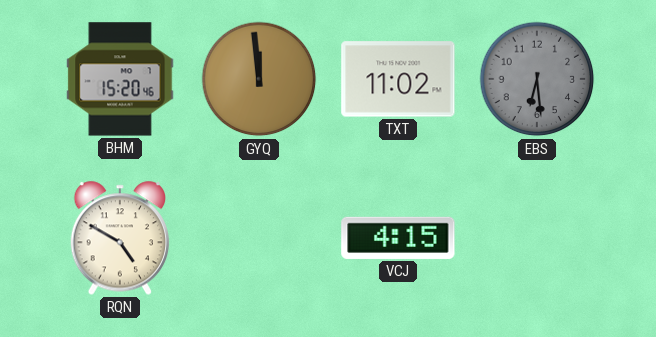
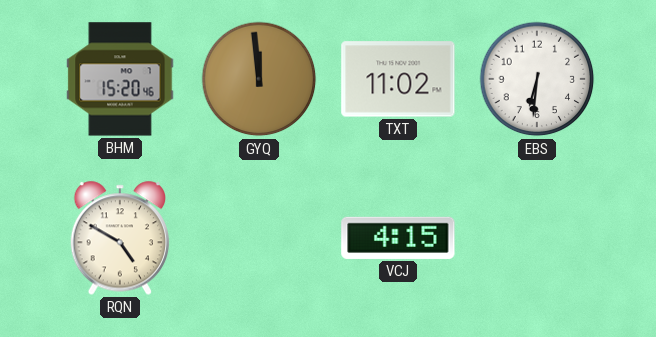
EBS: 6:29 -> 6:31 (537, 79)
EBS dial: grey -> white (537, 79)
